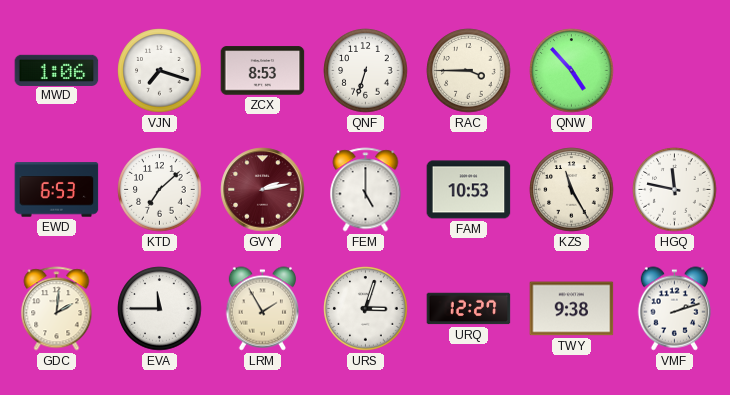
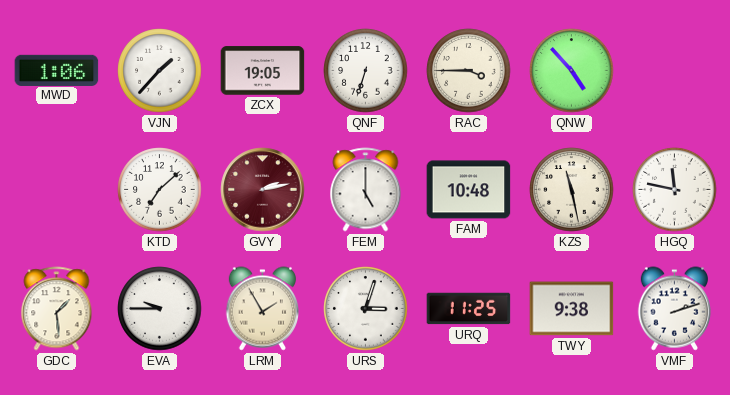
VJN: 7:18 -> 1:37 (160, 71)
ZCX: 8:53 -> 19:05 (263, 71)
EWD: 6:53 -> none (57, 190)
FAM: 10:53 -> 10:48 (469, 190)
KZS: 11:25 -> 11:28 (572, 190)
GDC: 2:01 -> 1:29 (57, 309)
EVA: 11:45 -> 9:45 (160, 309)
URQ: 12:27 -> 11:25 (469, 309)
